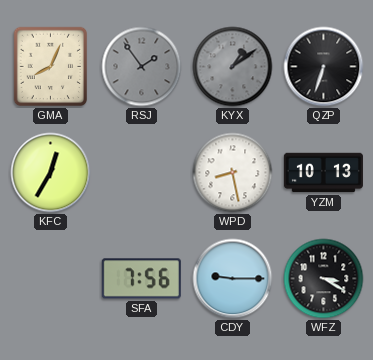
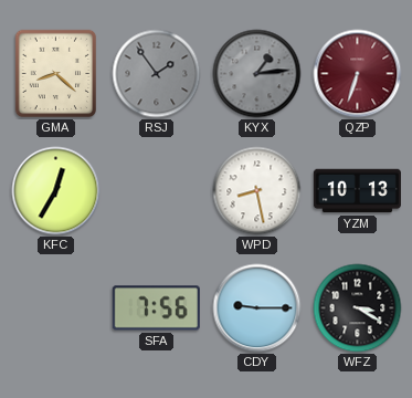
GMA: 8:04 -> 8:22 (56, 74)
KYX: 1:09 -> 1:14 (257, 74)
QZP dial: black -> burgundy (358, 74)
